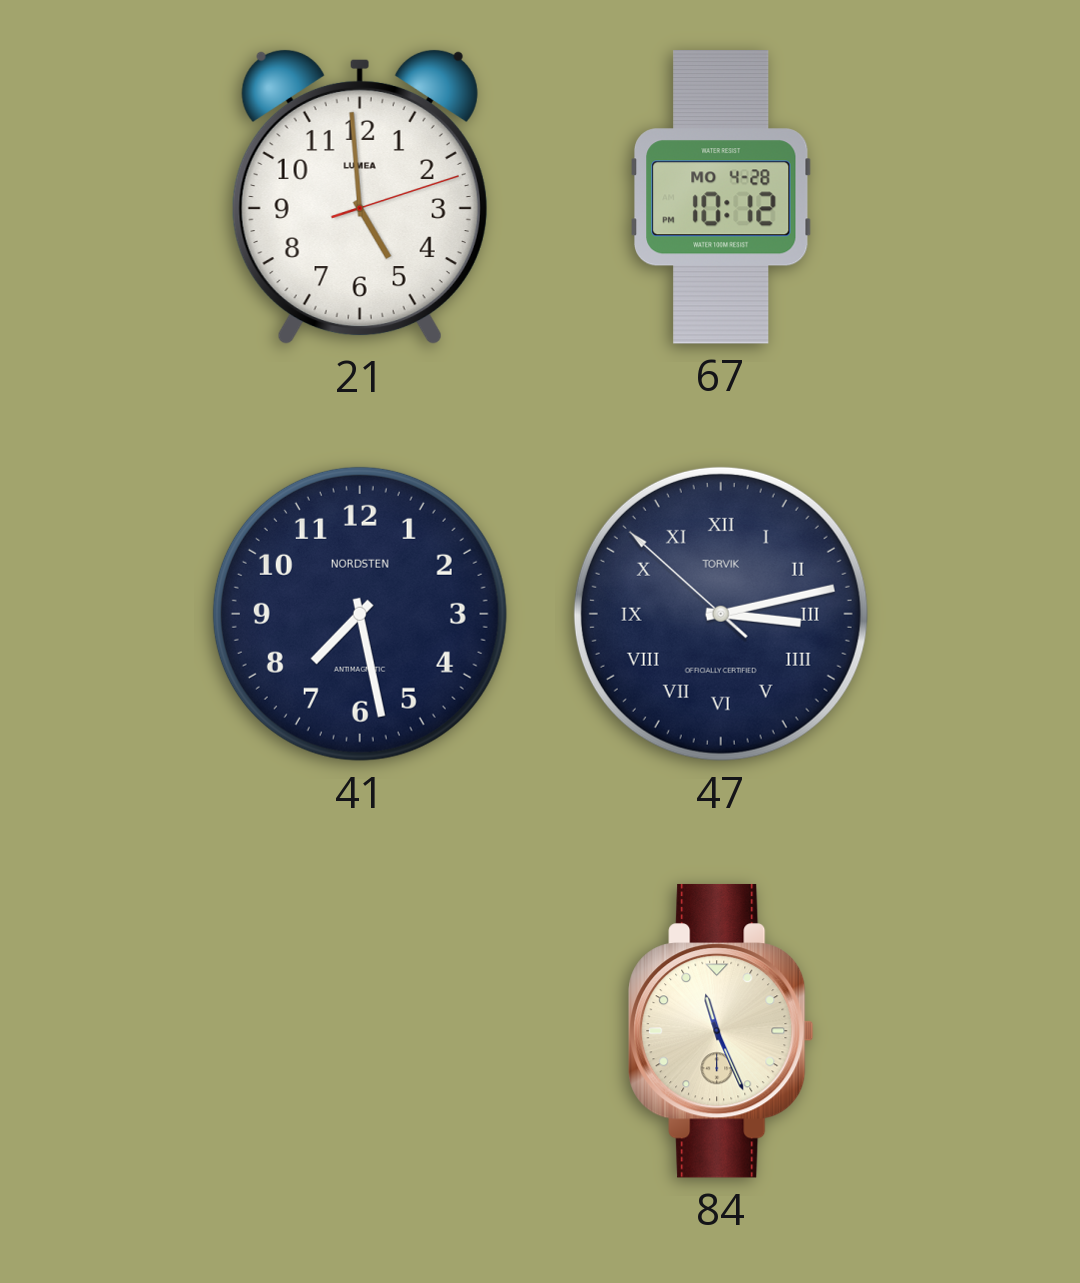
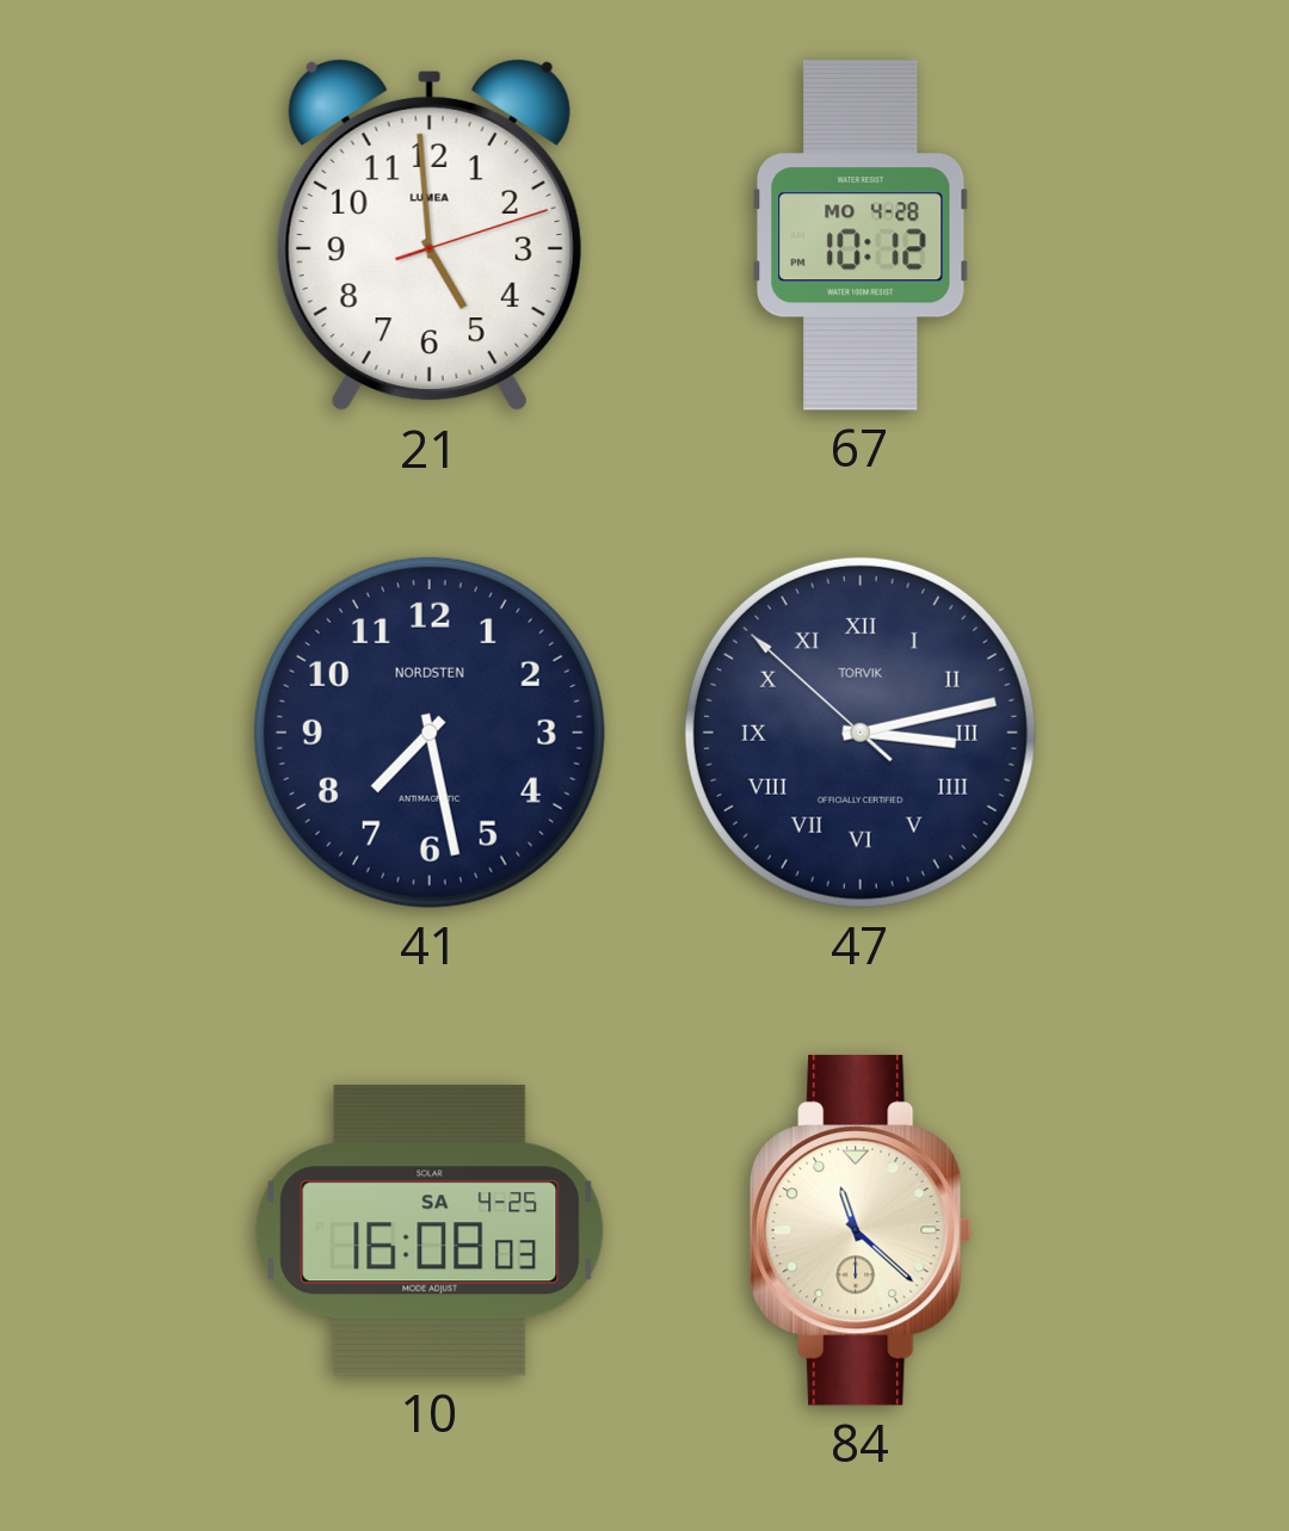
10: none -> 16:08 (430, 1230)
84: 11:26 -> 11:22 (861, 1230)
